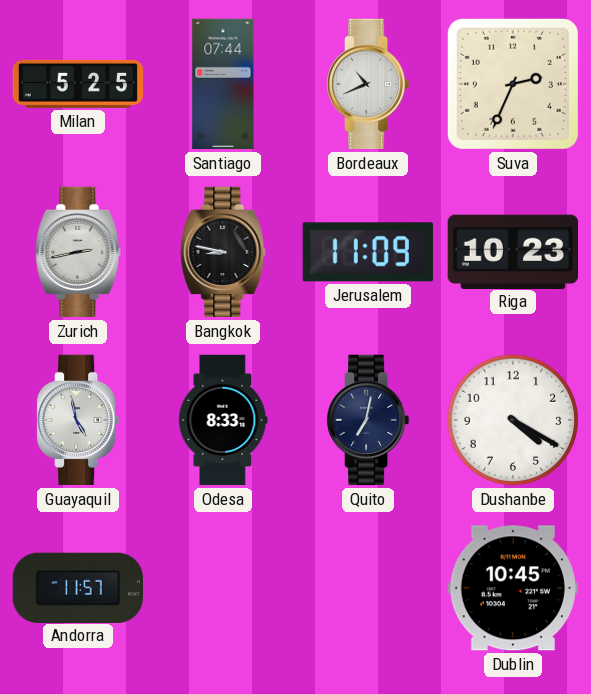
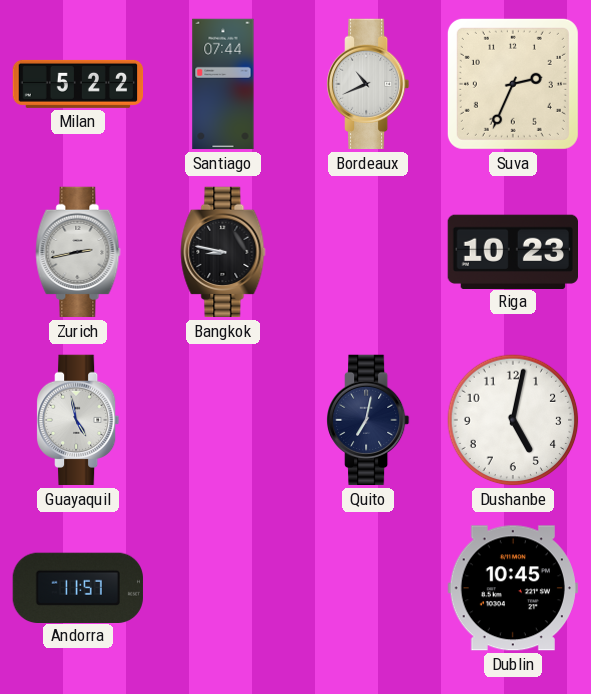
Milan: 5:25 -> 5:22 (78, 84)
Jerusalem: 11:09 -> none (368, 252)
Odesa: 8:33 -> none (223, 420)
Dushanbe: 4:20 -> 5:02 (513, 420)
